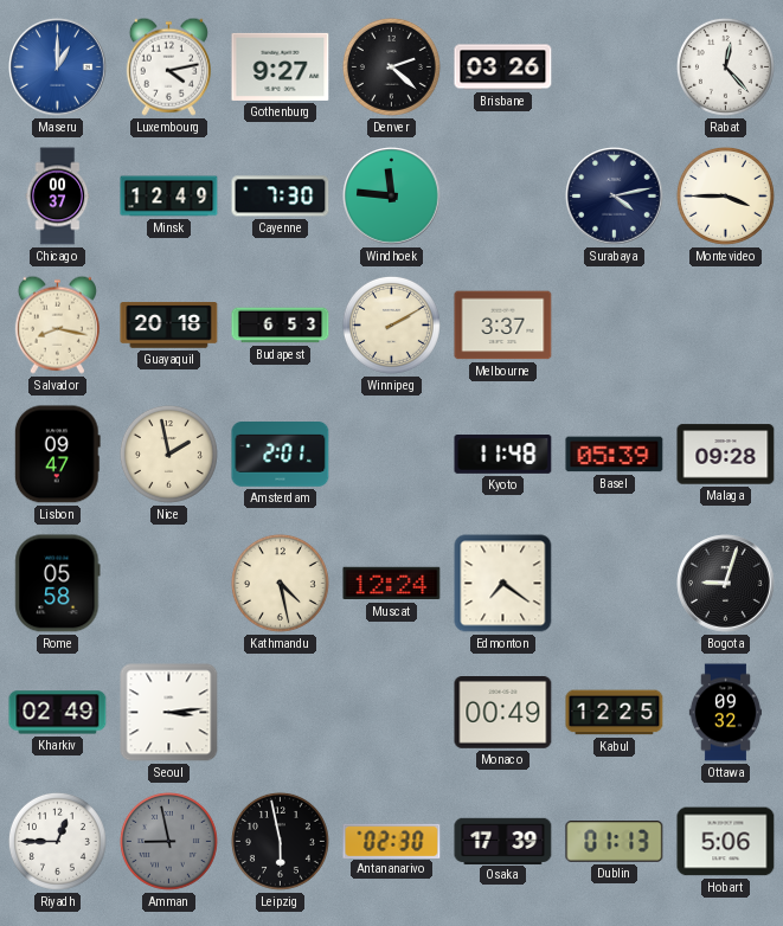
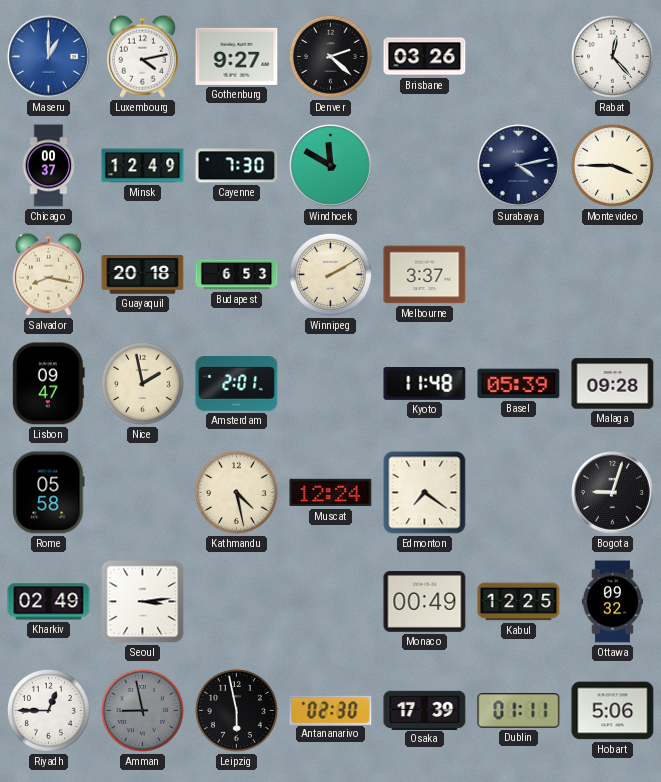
Windhoek: 11:46 -> 11:50 (331, 166)
Dublin: 01:13 -> 01:11 (519, 711)
